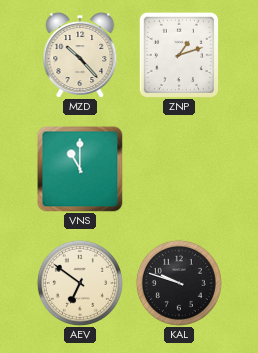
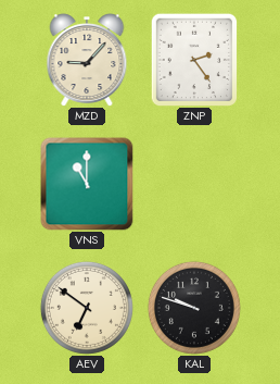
MZD: 10:23 -> 9:07 (87, 60)
ZNP: 1:12 -> 2:24 (193, 59)
